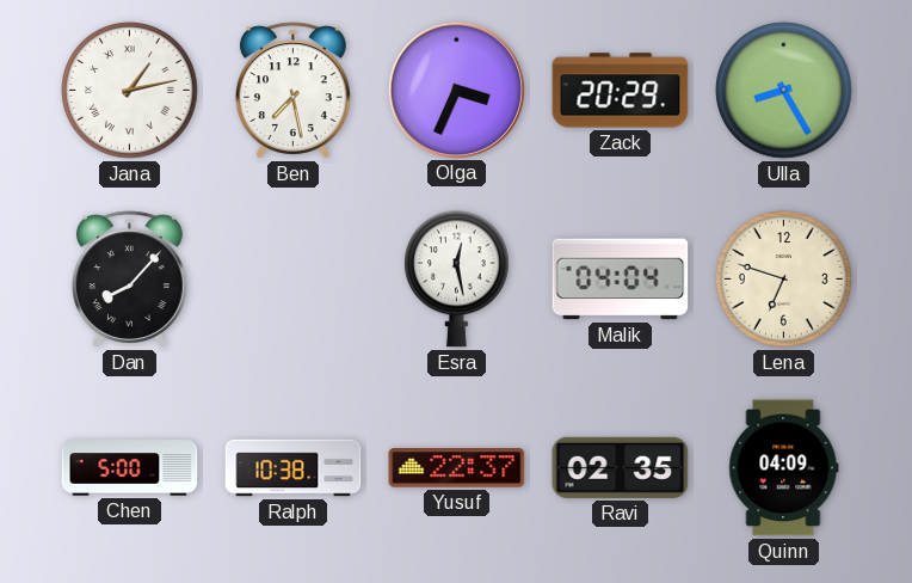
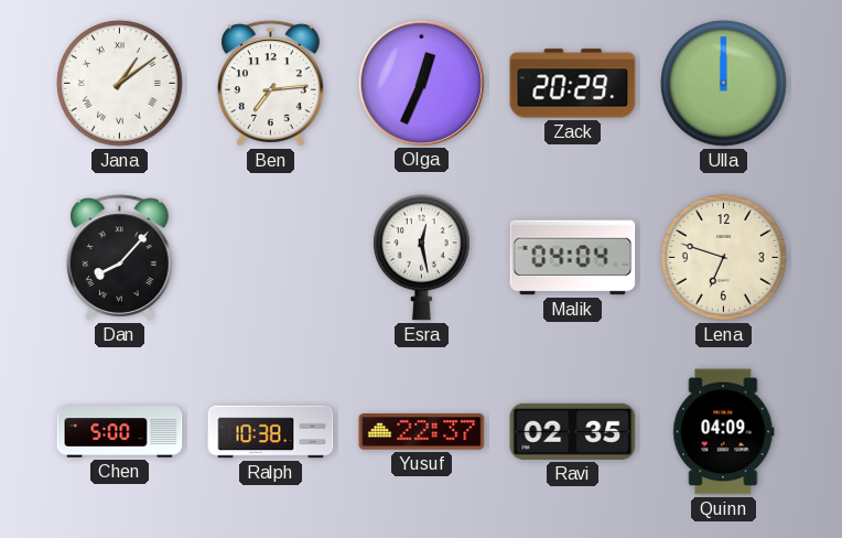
Jana: 1:13 -> 1:09 (120, 84)
Ben: 7:28 -> 7:14 (270, 84)
Olga: 3:34 -> 12:34 (421, 83)
Ulla: 8:25 -> 12:00 (724, 84)
